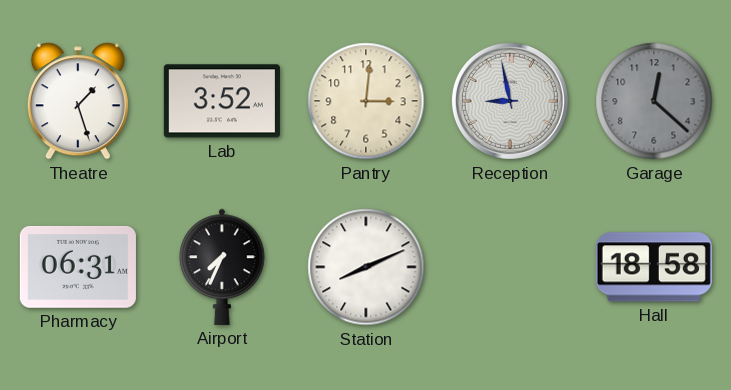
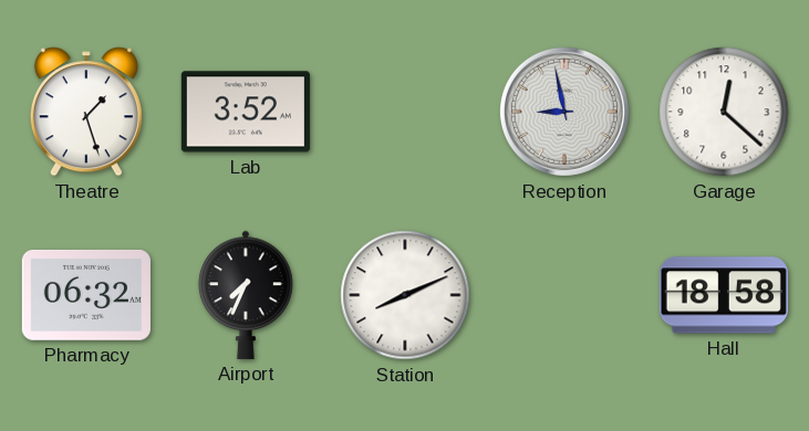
Pantry: 3:01 -> none (366, 101)
Garage dial: grey -> white (724, 112)
Pharmacy: 06:31 -> 06:32 (86, 295)
